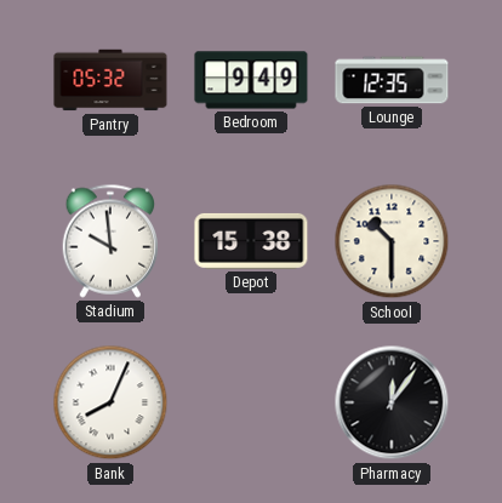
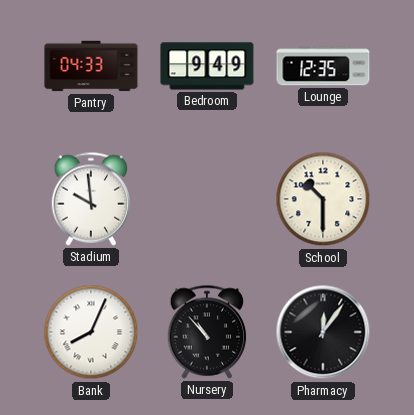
Pantry: 05:32 -> 04:33 (91, 66)
Depot: 15:38 -> none (251, 241)
Nursery: none -> 10:53 (207, 332)
